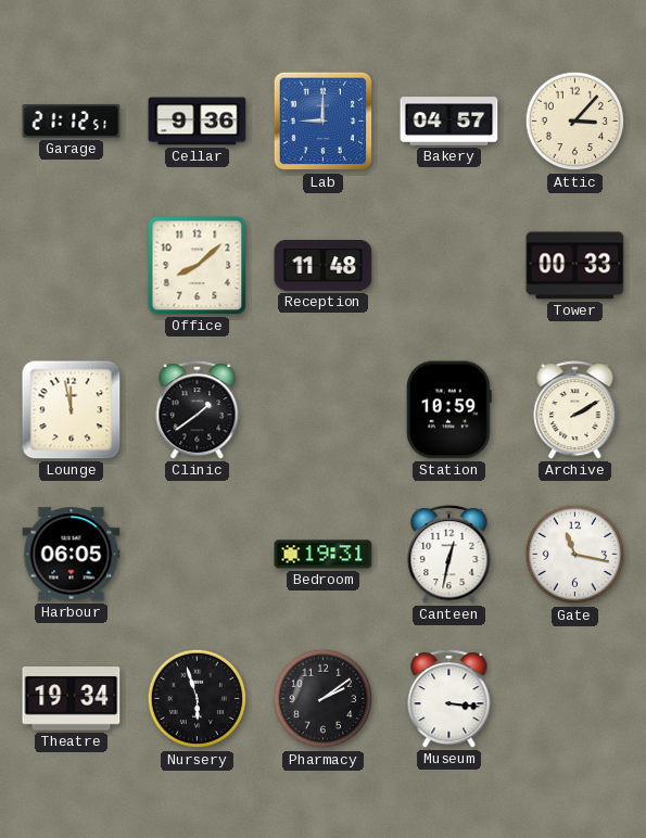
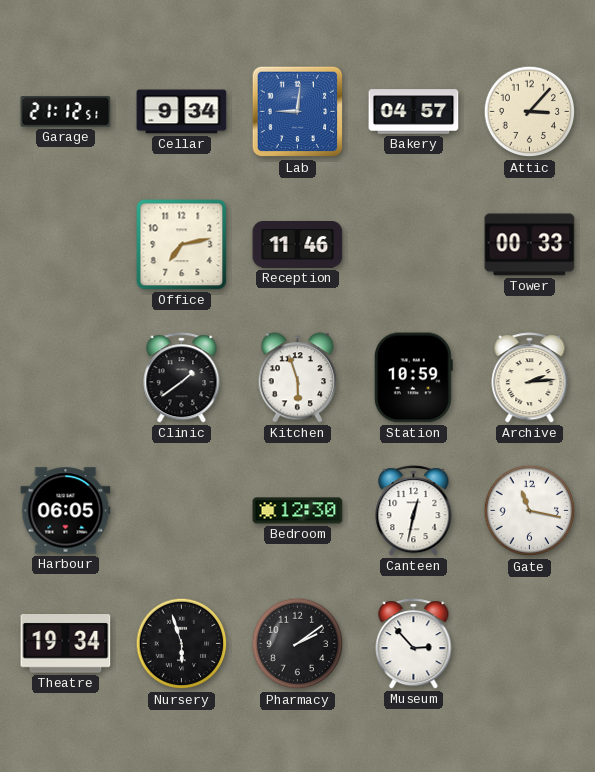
Cellar: 9:36 -> 9:34 (182, 112)
Lab: 9:00 -> 9:01 (298, 112)
Office: 8:08 -> 7:13 (182, 245)
Reception: 11:48 -> 11:46 (298, 245)
Lounge: 11:58 -> none (72, 410)
Kitchen: none -> 5:57 (298, 378)
Archive: 2:10 -> 2:14 (530, 378)
Bedroom: 19:31 -> 12:30 (298, 511)
Museum: 3:16 -> 2:53 (414, 644)
